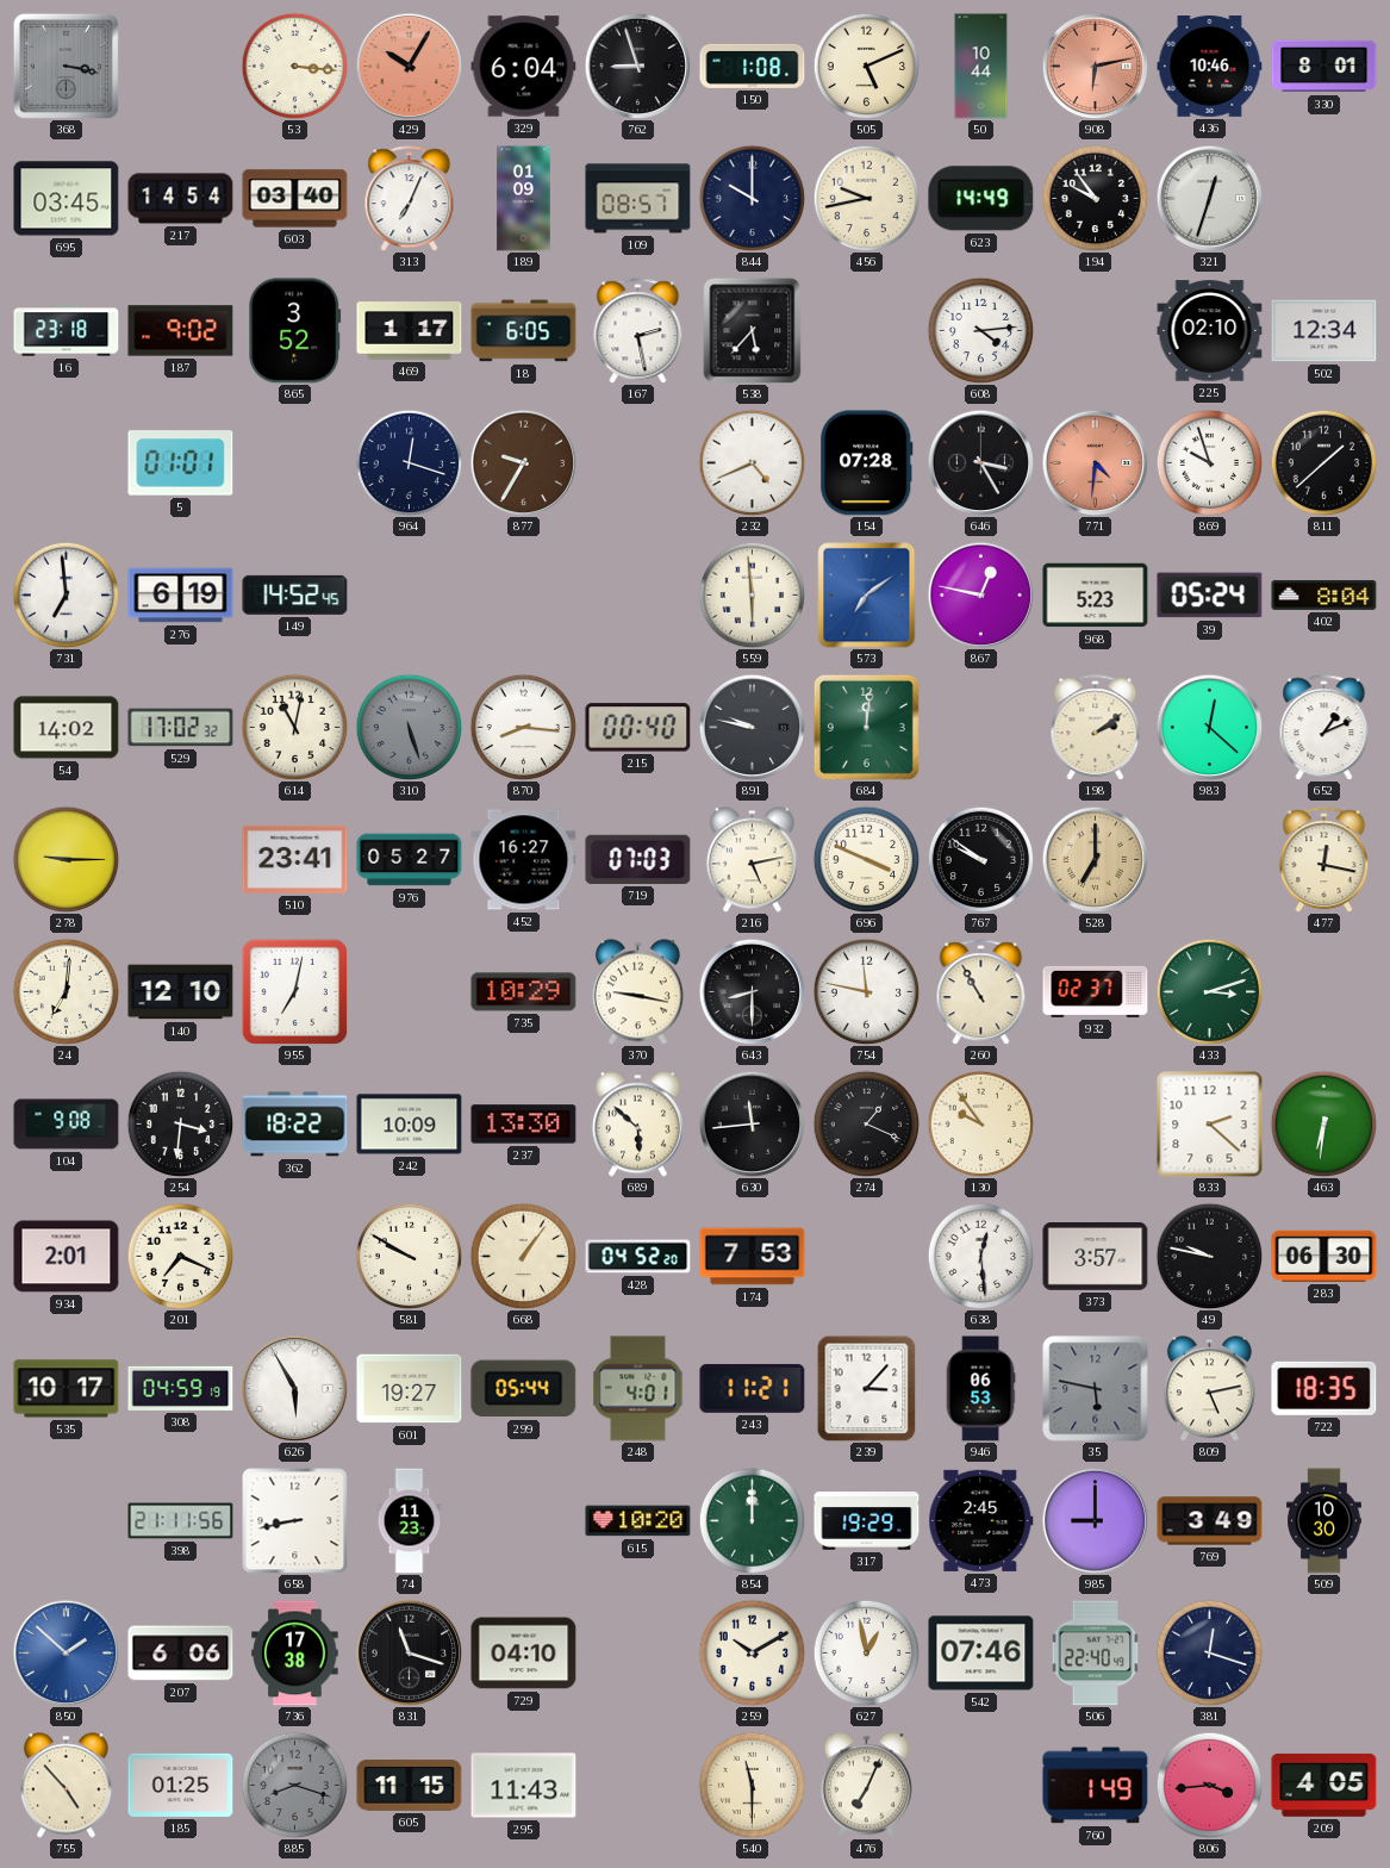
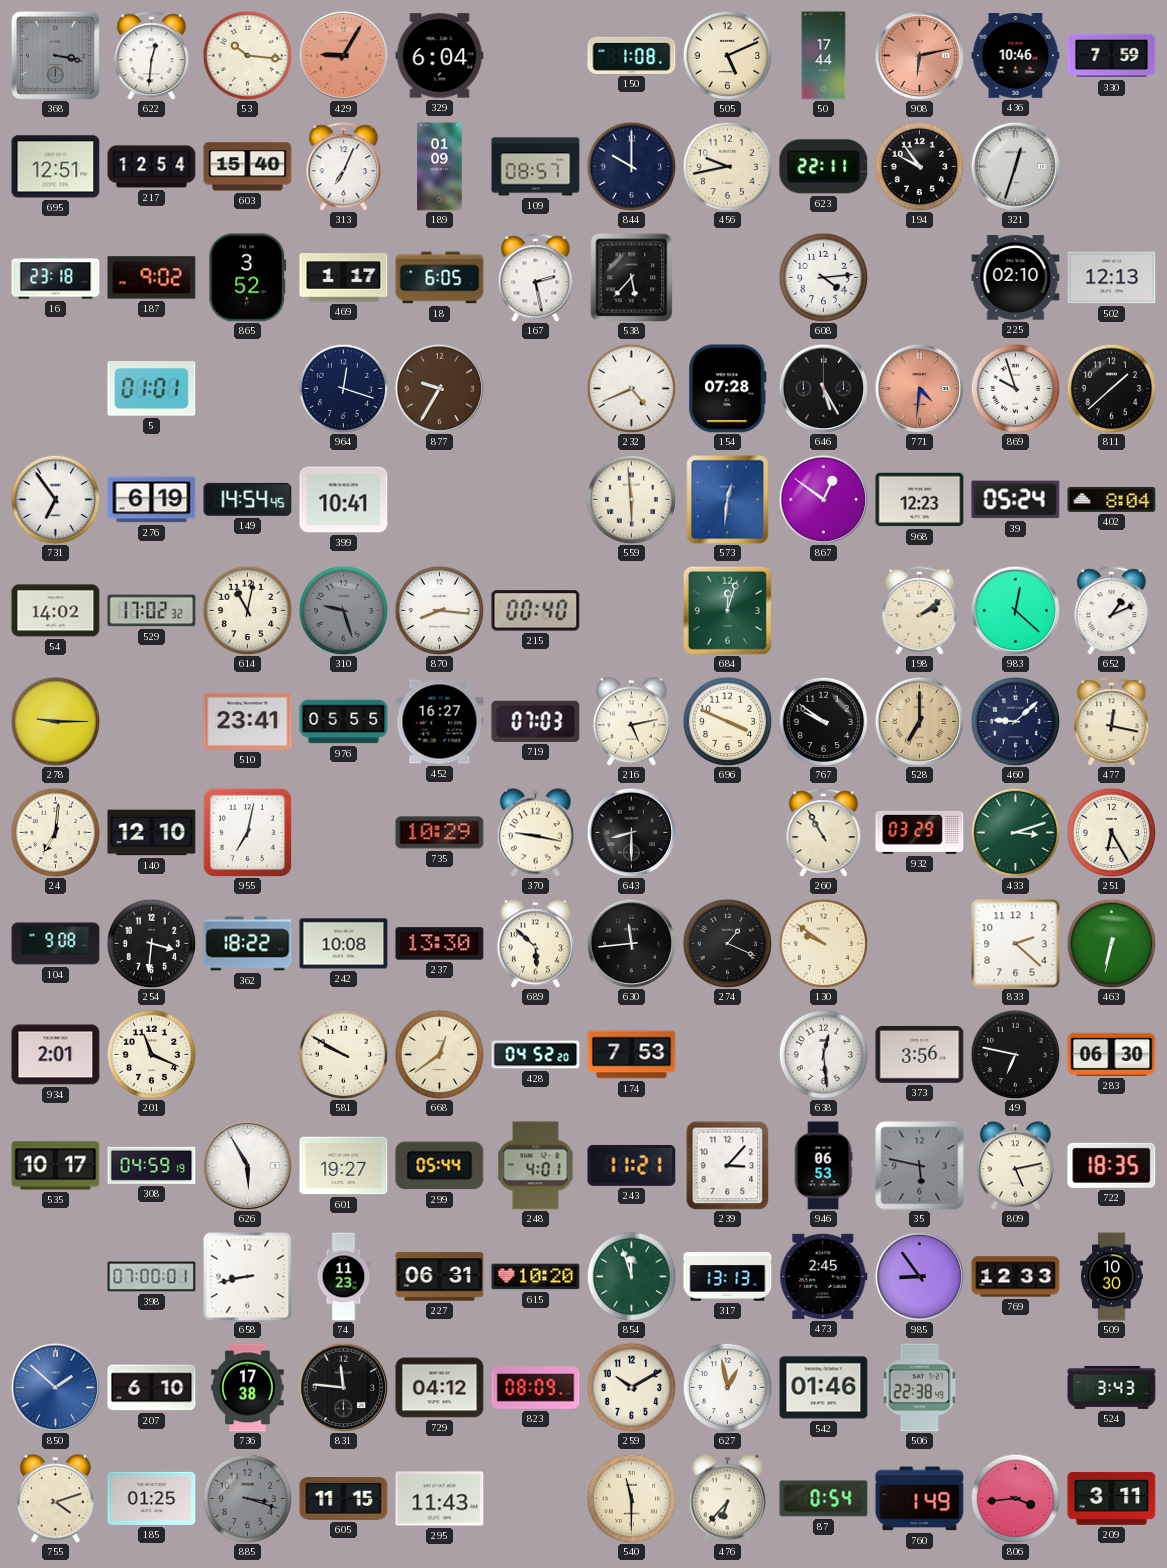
622: none -> 12:31 (152, 56)
53: 3:16 -> 10:16 (247, 55)
429: 10:05 -> 9:05 (343, 55)
762: 8:57 -> none (637, 66)
50: 10:44 -> 17:44 (824, 56)
330: 8:01 -> 7:59 (1112, 56)
695: 03:45 -> 12:51 (56, 167)
217: 14:54 -> 12:54 (152, 167)
603: 03:40 -> 15:40 (248, 167)
623: 14:49 -> 22:11 (824, 167)
502: 12:34 -> 12:13 (1112, 278)
646: 3:25 -> 5:25 (823, 388)
731: 6:59 -> 6:54 (55, 499)
149: 14:52 -> 14:54 (248, 499)
399: none -> 10:41 (344, 500)
573: 7:09 -> 12:31 (728, 500)
867: 12:47 -> 12:51 (823, 499)
968: 5:23 -> 12:23 (920, 500)
310: 5:27 -> 9:27 (343, 610)
891: 9:47 -> none (752, 727)
684: 12:01 -> 12:03 (727, 610)
976: 05:27 -> 05:55 (344, 722)
460: none -> 9:08 (1015, 721)
754: 11:47 -> none (866, 991)
932: 02:37 -> 03:29 (920, 832)
251: none -> 6:25 (1111, 832)
242: 10:09 -> 10:08 (344, 944)
130: 9:54 -> 9:51 (823, 943)
463: 6:31 -> 6:32 (1111, 943)
201: 7:19 -> 11:19 (151, 1054)
668: 1:06 -> 12:39 (439, 1054)
373: 3:57 -> 3:56 (920, 1054)
49: 9:47 -> 6:47 (1015, 1054)
398: 21:11 -> 07:00 (152, 1277)
227: none -> 06:31 (440, 1277)
854: 12:00 -> 11:57 (631, 1276)
317: 19:29 -> 13:13 (728, 1277)
985: 9:00 -> 8:54 (919, 1276)
769: 3:49 -> 12:33 (1016, 1277)
207: 6:06 -> 6:10 (152, 1388)
831: 11:18 -> 11:46 (343, 1387)
729: 04:10 -> 04:12 (440, 1388)
823: none -> 08:09 (536, 1388)
542: 07:46 -> 01:46 (824, 1388)
506: 22:40 -> 22:38 (920, 1388)
381: 12:18 -> none (1209, 1652)
524: none -> 3:43 (1112, 1387)
755: 4:53 -> 4:12 (55, 1499)
885: 8:18 -> 3:18 (247, 1498)
476: 7:04 -> 6:37 (727, 1499)
87: none -> 0:54 (824, 1499)
209: 4:05 -> 3:11 (1112, 1498)
